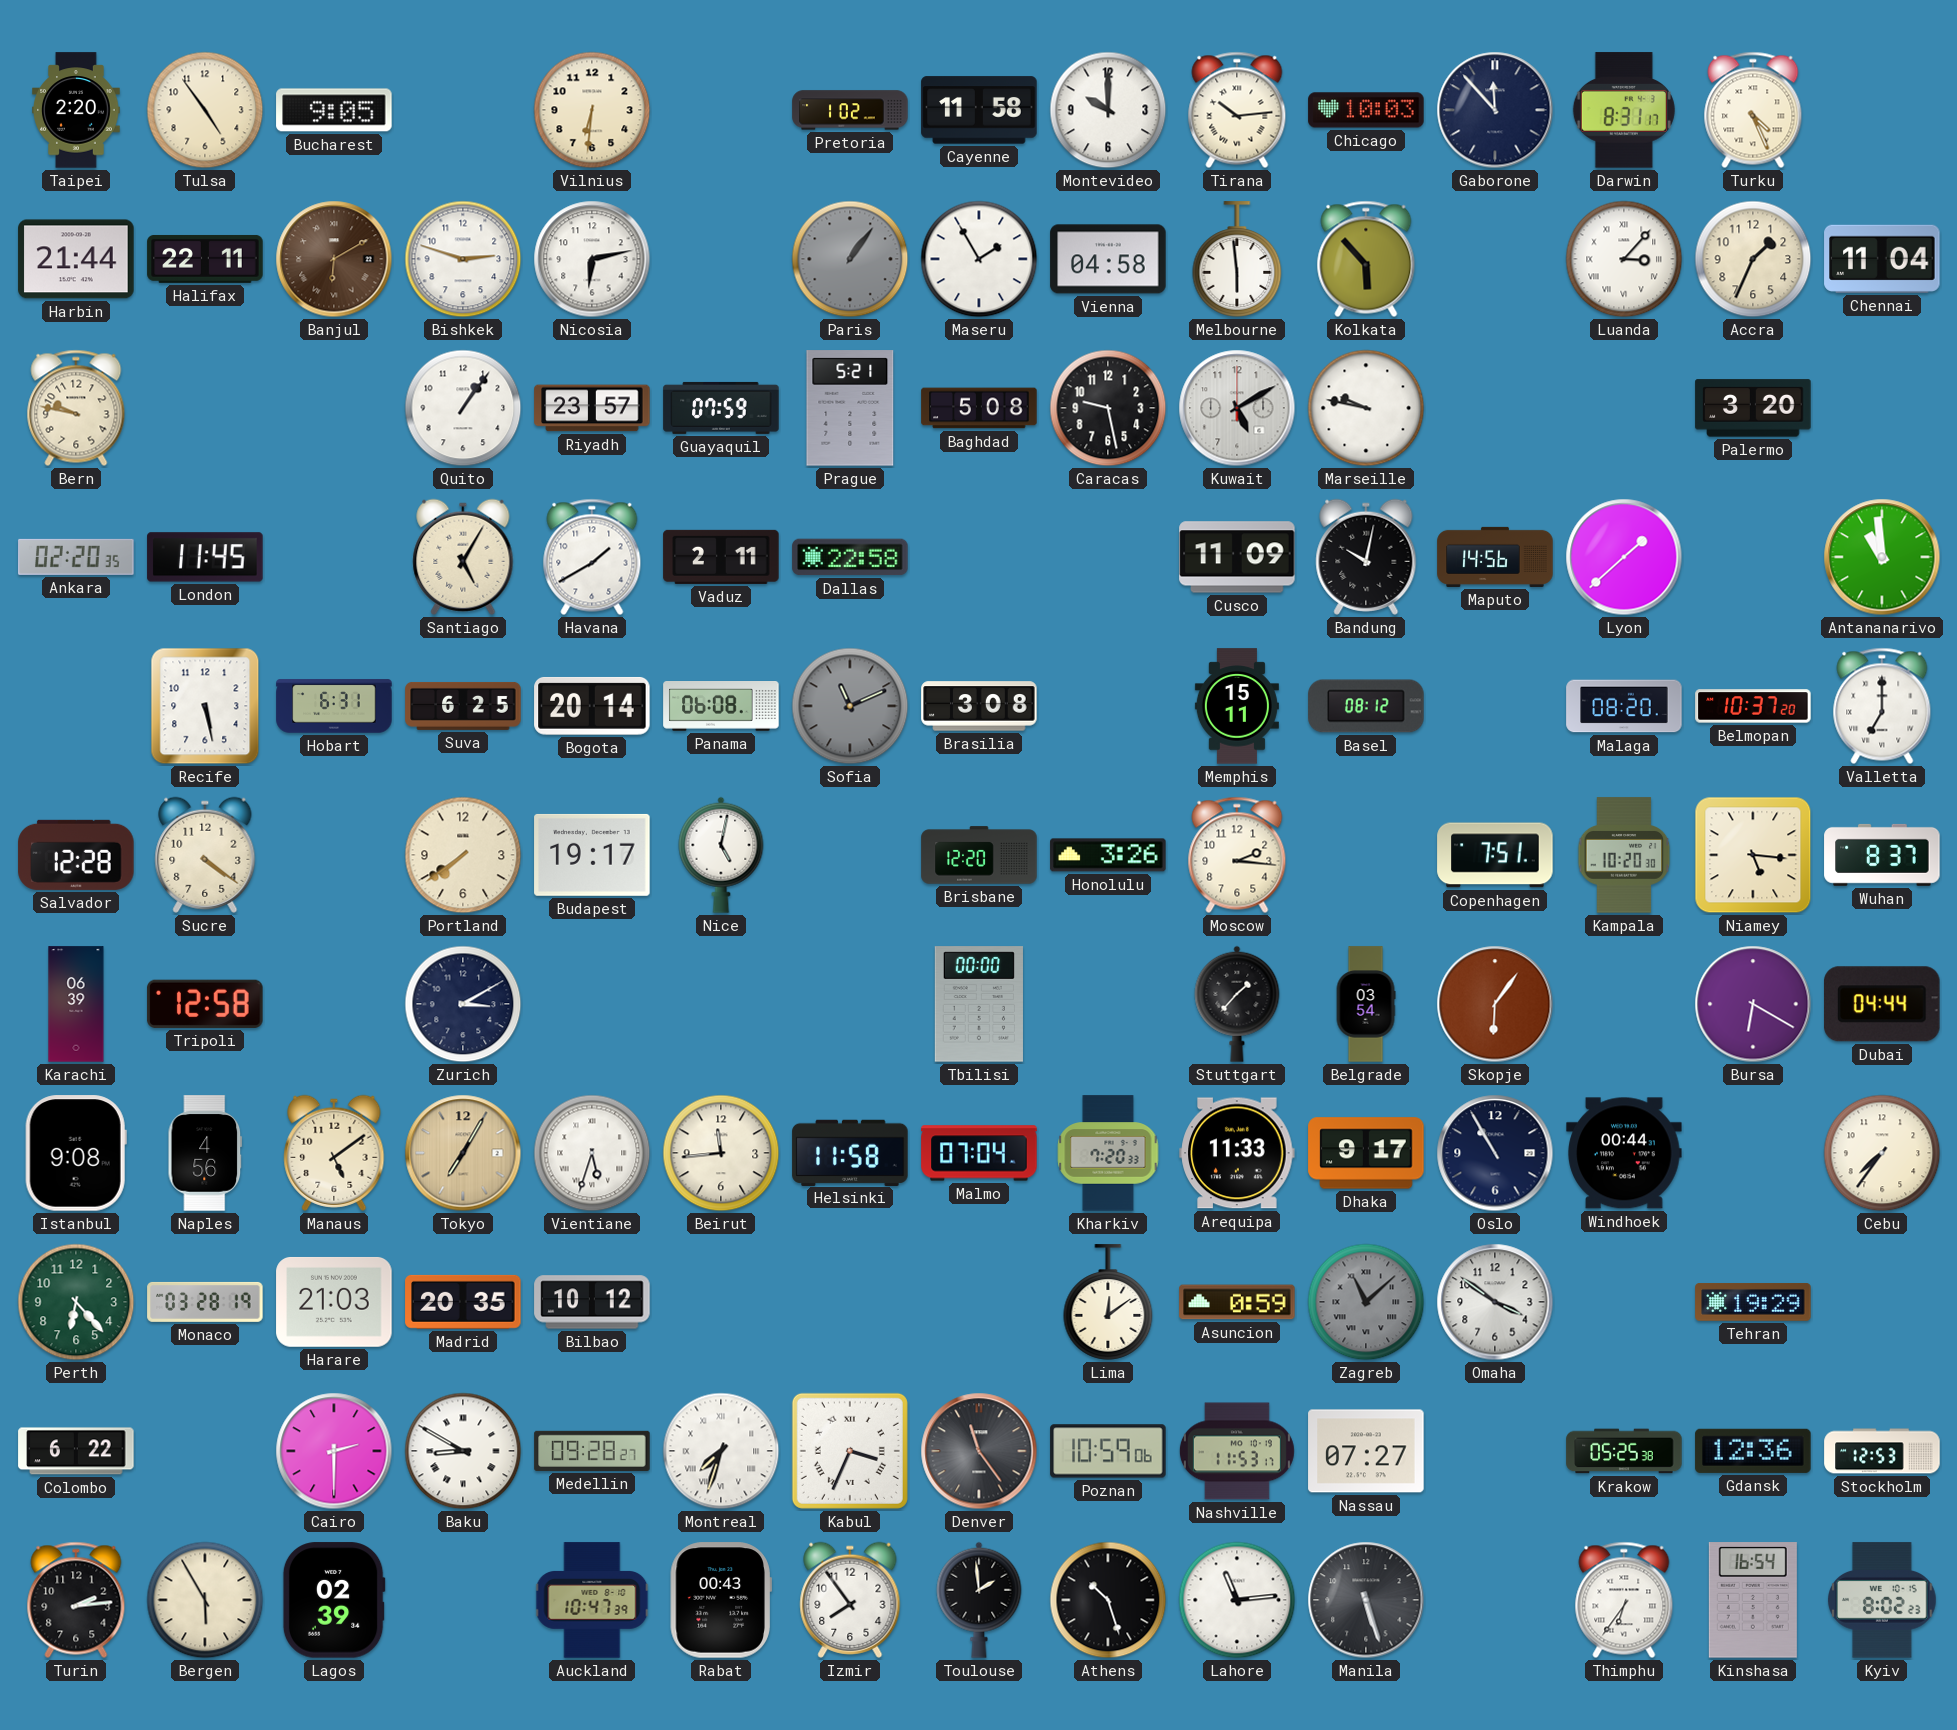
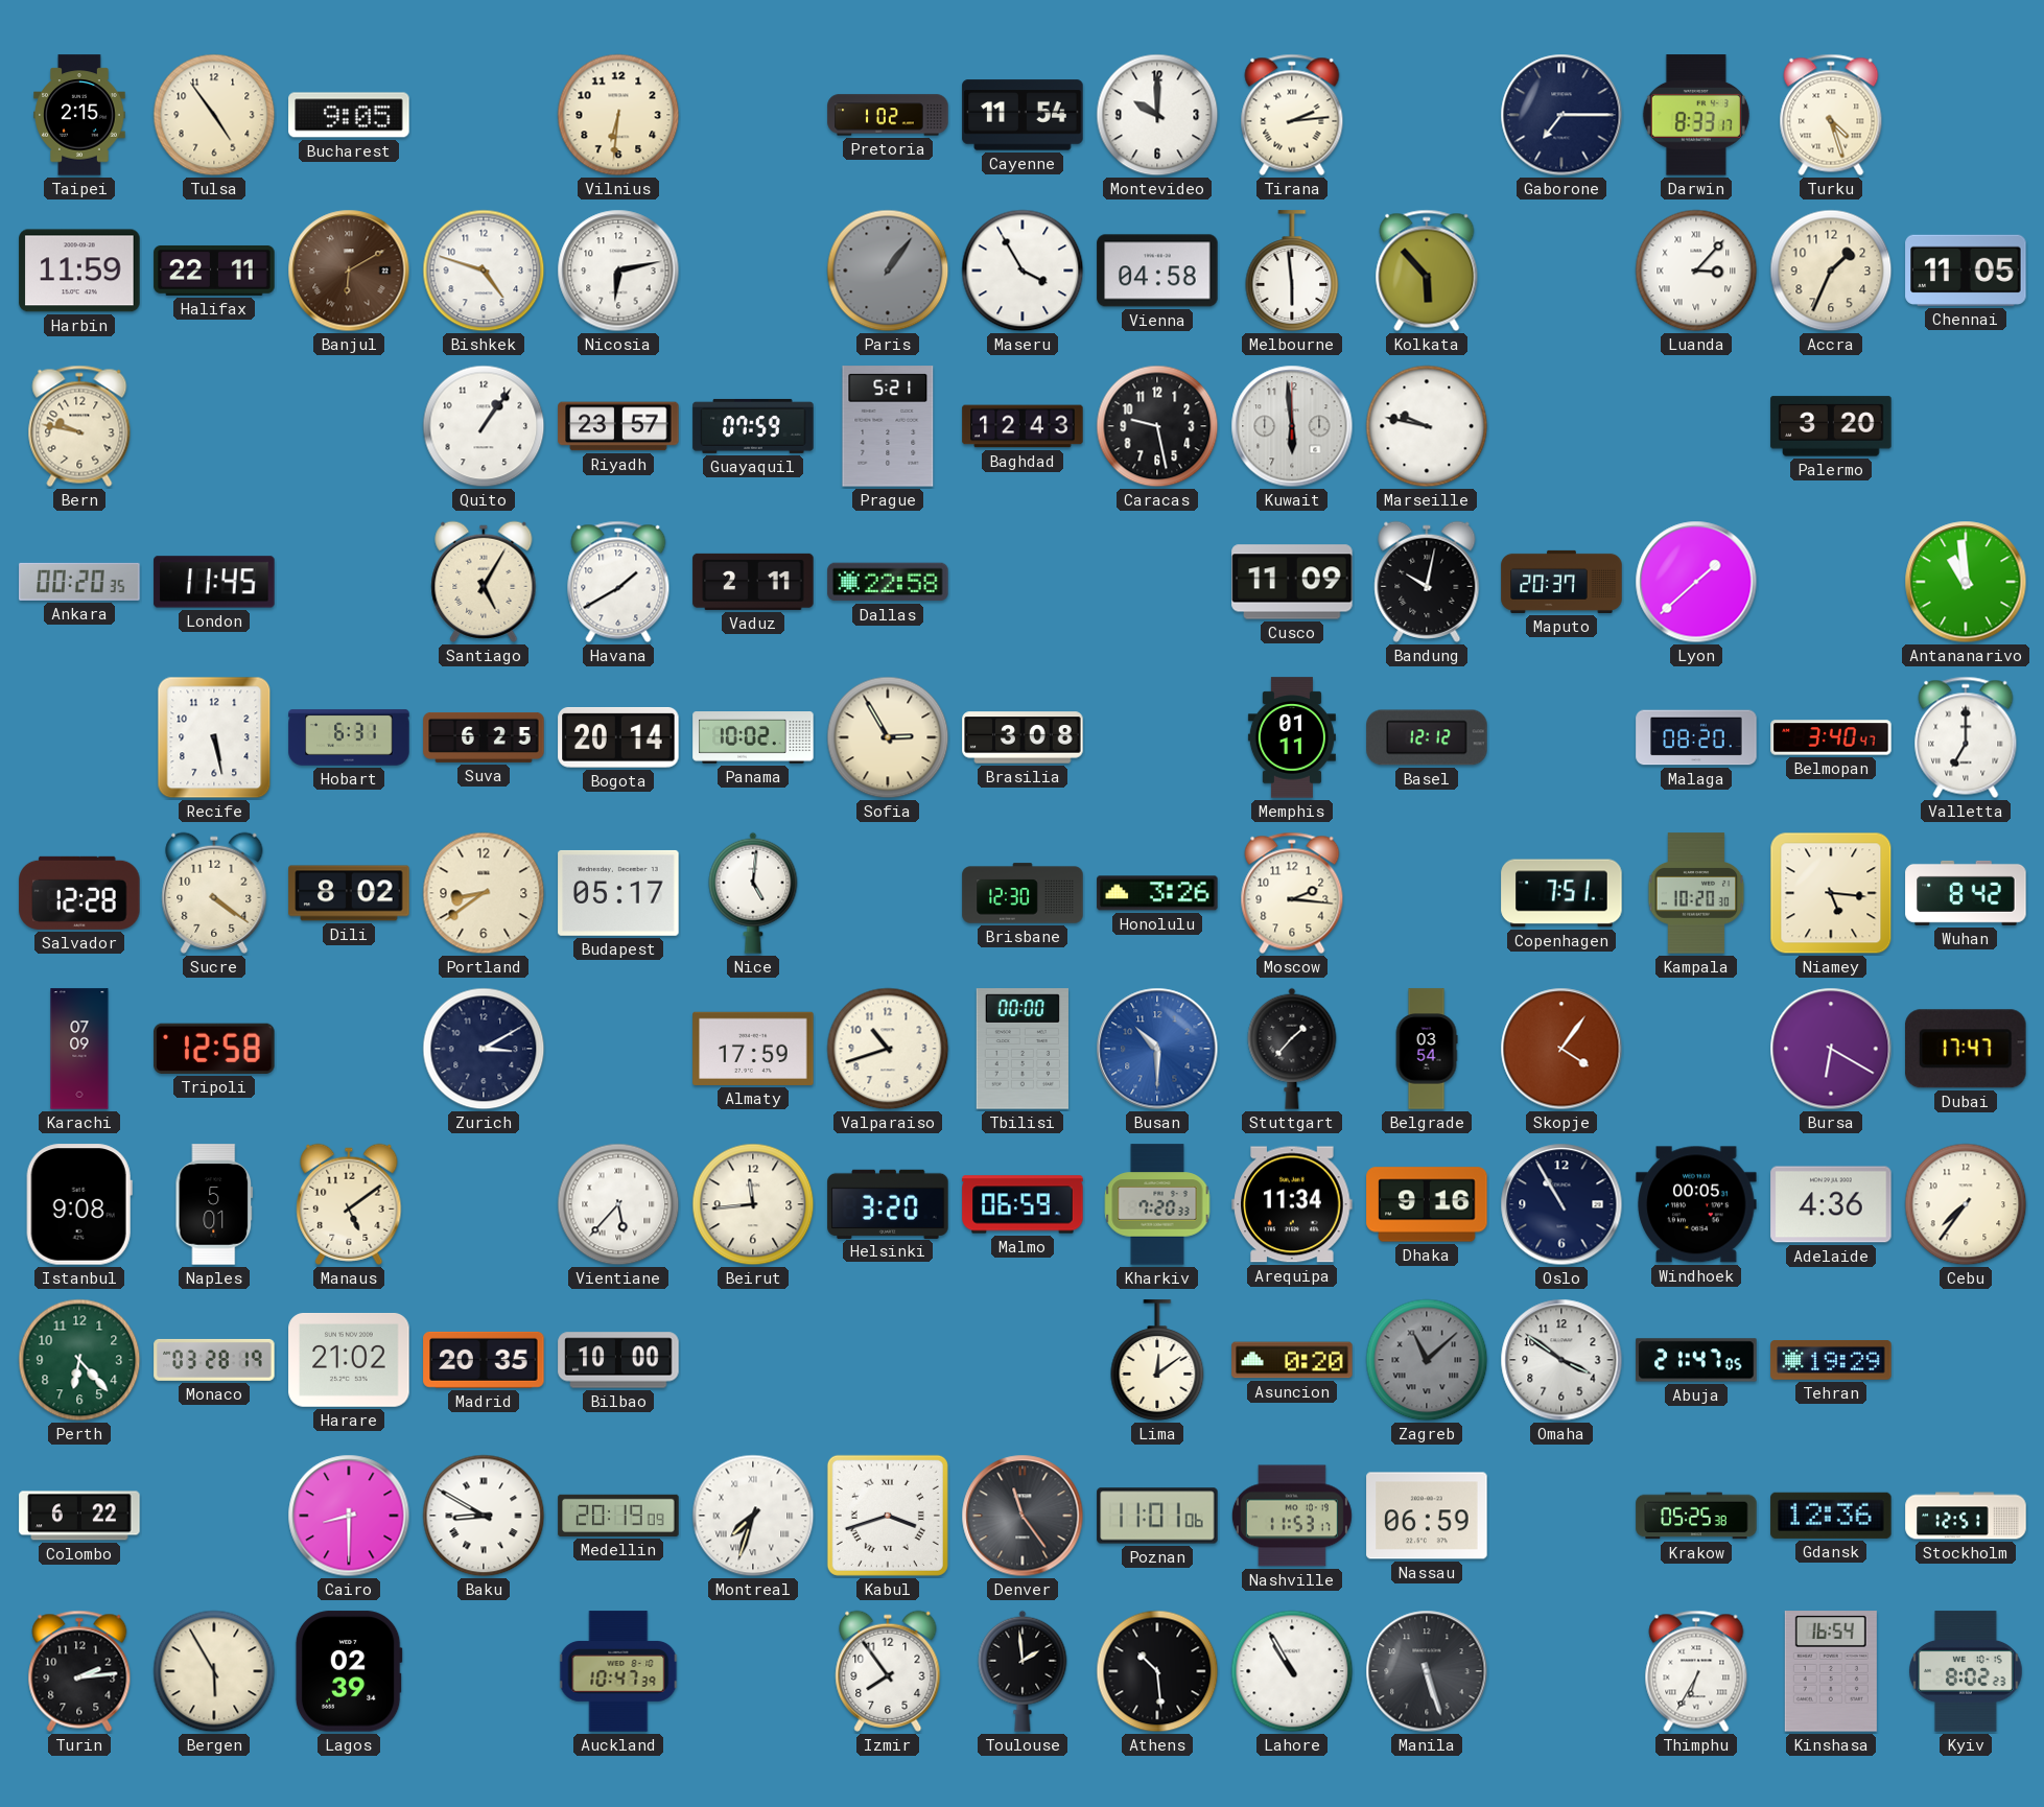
Taipei: 2:20 -> 2:15 (79, 115)
Cayenne: 11:58 -> 11:54 (1023, 115)
Tirana: 10:14 -> 2:14 (1292, 115)
Chicago: 10:03 -> none (1366, 110)
Gaborone: 11:53 -> 7:15 (1561, 115)
Darwin: 8:31 -> 8:33 (1696, 115)
Turku: 4:26 -> 4:27 (1831, 115)
Harbin: 21:44 -> 11:59 (79, 271)
Bishkek: 2:48 -> 4:48 (484, 271)
Maseru: 1:55 -> 3:55 (1023, 271)
Chennai: 11:04 -> 11:05 (1966, 271)
Baghdad: 5:08 -> 12:43 (1023, 426)
Kuwait: 5:10 -> 5:59 (1292, 426)
Ankara: 02:20 -> 00:20 (79, 582)
Maputo: 14:56 -> 20:37 (1561, 582)
Panama: 06:08 -> 10:02 (753, 738)
Sofia: 11:11 -> 2:55 (888, 737)
Sofia dial: grey -> cream (888, 737)
Memphis: 15:11 -> 01:11 (1292, 737)
Basel: 08:12 -> 12:12 (1427, 737)
Belmopan: 10:37 -> 3:40 (1831, 737)
Dili: none -> 8:02 (349, 893)
Portland: 7:39 -> 8:39 (484, 893)
Budapest: 19:17 -> 05:17 (618, 893)
Nice: 5:02 -> 5:01 (753, 893)
Brisbane: 12:20 -> 12:30 (1023, 893)
Wuhan: 8:37 -> 8:42 (1966, 893)
Karachi: 06:39 -> 07:09 (79, 1049)
Almaty: none -> 17:59 (753, 1049)
Valparaiso: none -> 10:42 (888, 1049)
Busan: none -> 10:30 (1157, 1049)
Skopje: 6:06 -> 4:06 (1561, 1049)
Dubai: 04:44 -> 17:47 (1967, 1049)
Naples: 4:56 -> 5:01 (214, 1204)
Tokyo: 7:05 -> none (463, 1153)
Vientiane: 5:33 -> 5:37 (618, 1204)
Helsinki: 11:58 -> 3:20 (888, 1203)
Malmo: 07:04 -> 06:59 (1023, 1204)
Arequipa: 11:33 -> 11:34 (1292, 1204)
Dhaka: 9:17 -> 9:16 (1427, 1204)
Windhoek: 00:44 -> 00:05 (1696, 1204)
Adelaide: none -> 4:36 (1831, 1204)
Harare: 21:03 -> 21:02 (349, 1360)
Bilbao: 10:12 -> 10:00 (618, 1360)
Asuncion: 0:59 -> 0:20 (1292, 1360)
Abuja: none -> 21:47 (1696, 1360)
Cairo: 2:30 -> 8:30 (349, 1516)
Medellin: 09:28 -> 20:19 (618, 1516)
Kabul: 3:34 -> 3:42 (888, 1516)
Poznan: 10:59 -> 11:01 (1157, 1516)
Nassau: 07:27 -> 06:59 (1427, 1516)
Stockholm: 12:53 -> 12:51 (1966, 1516)
Rabat: 00:43 -> none (721, 1600)
Athens: 10:27 -> 10:29 (1157, 1671)
Lahore: 11:14 -> 10:55 (1292, 1671)
Thimphu: 6:36 -> 6:35 (1696, 1671)
